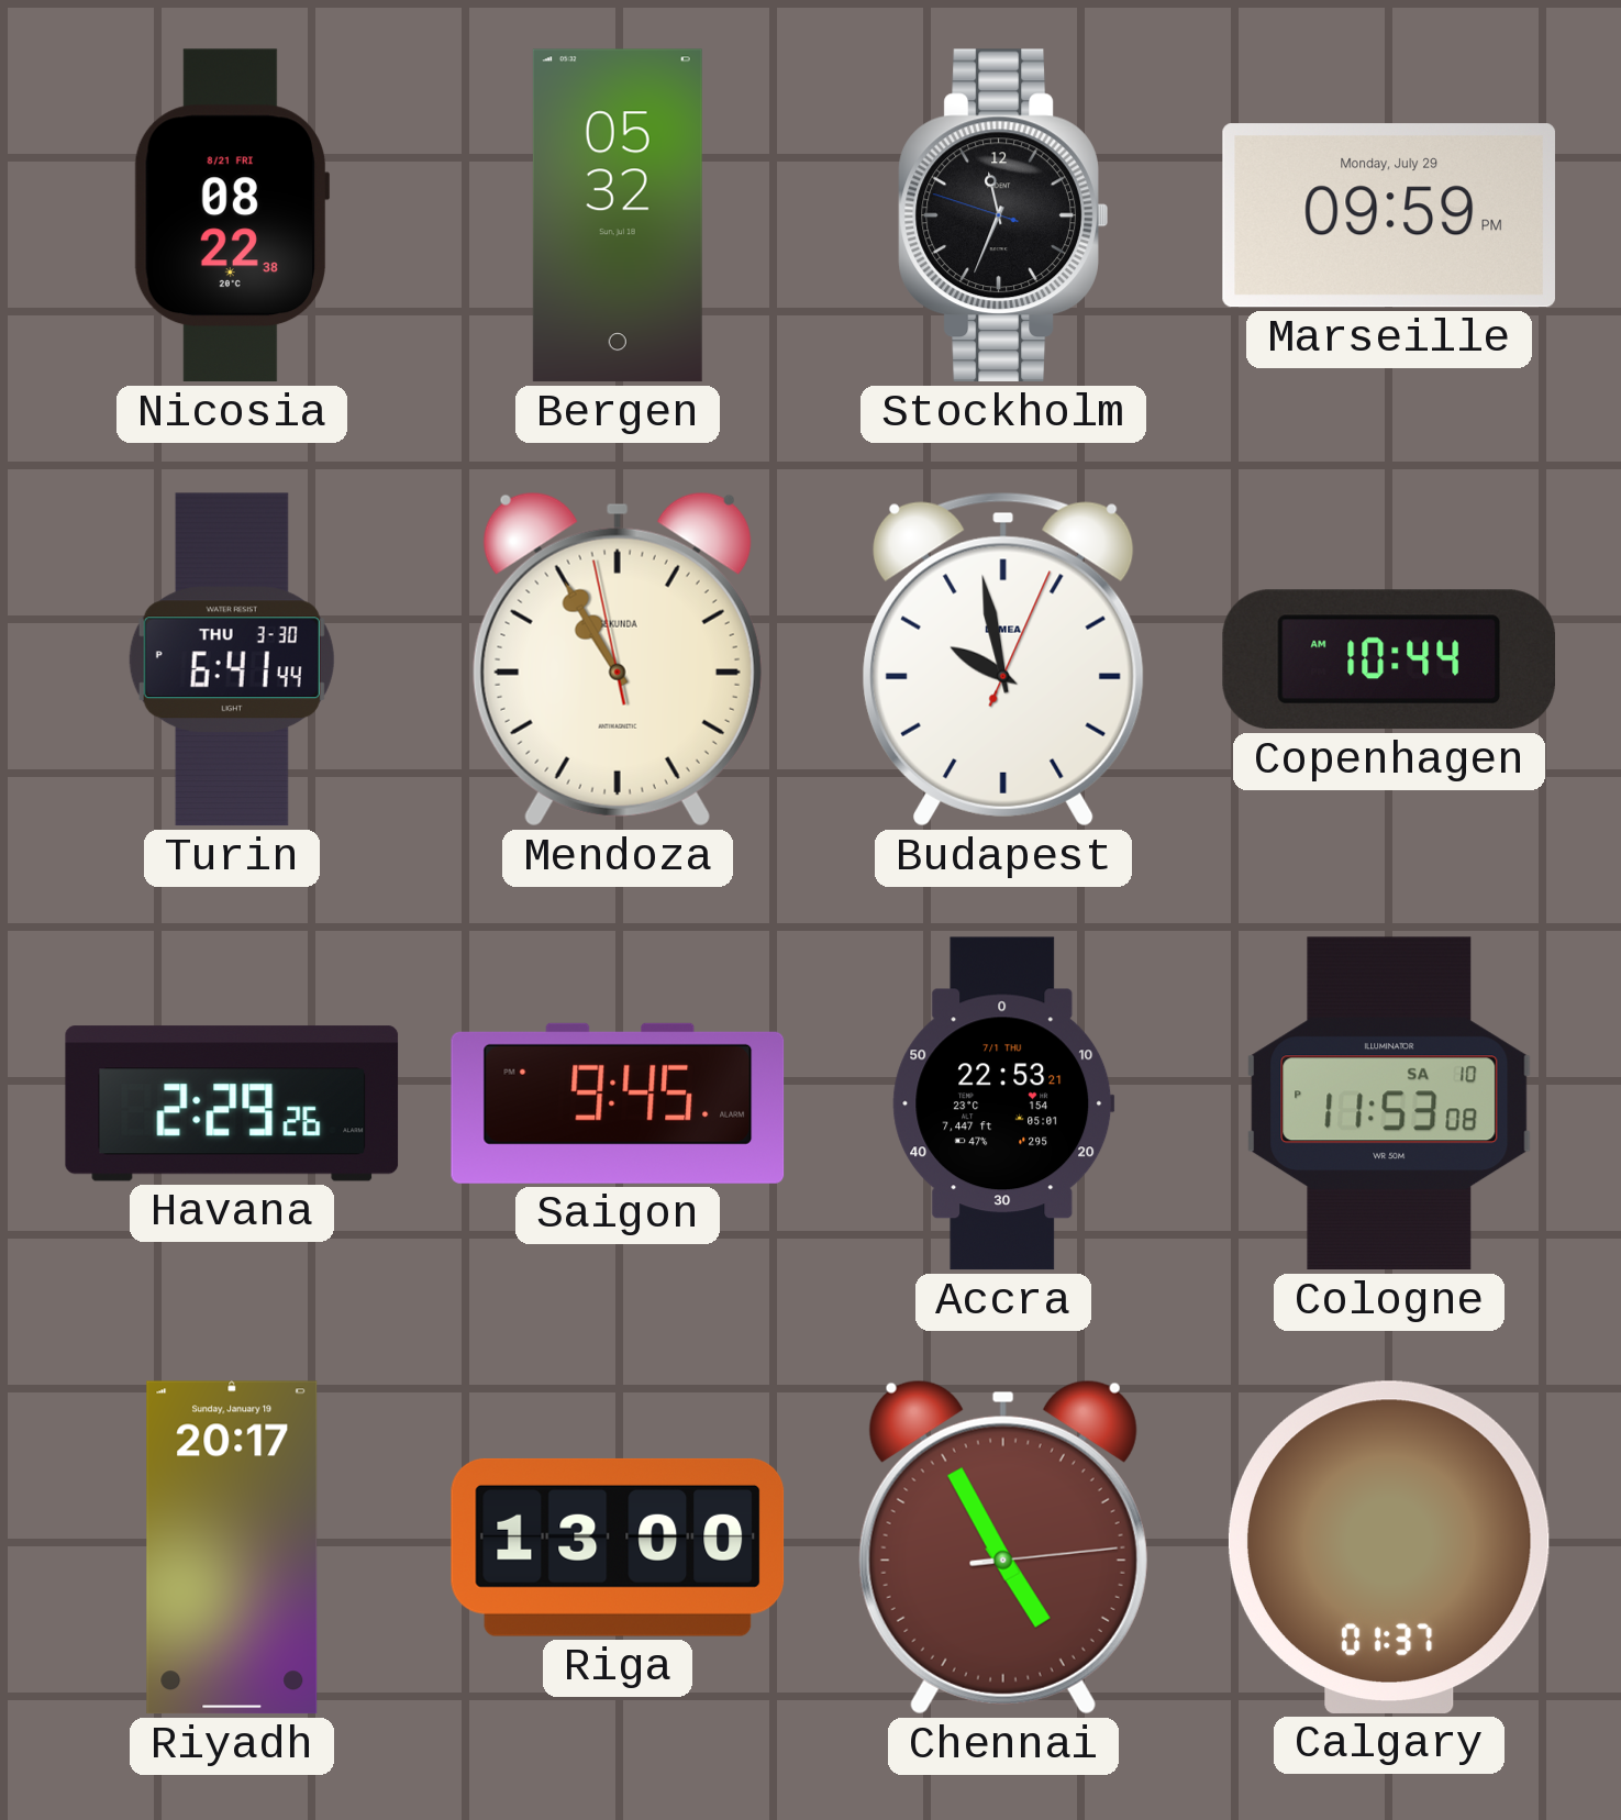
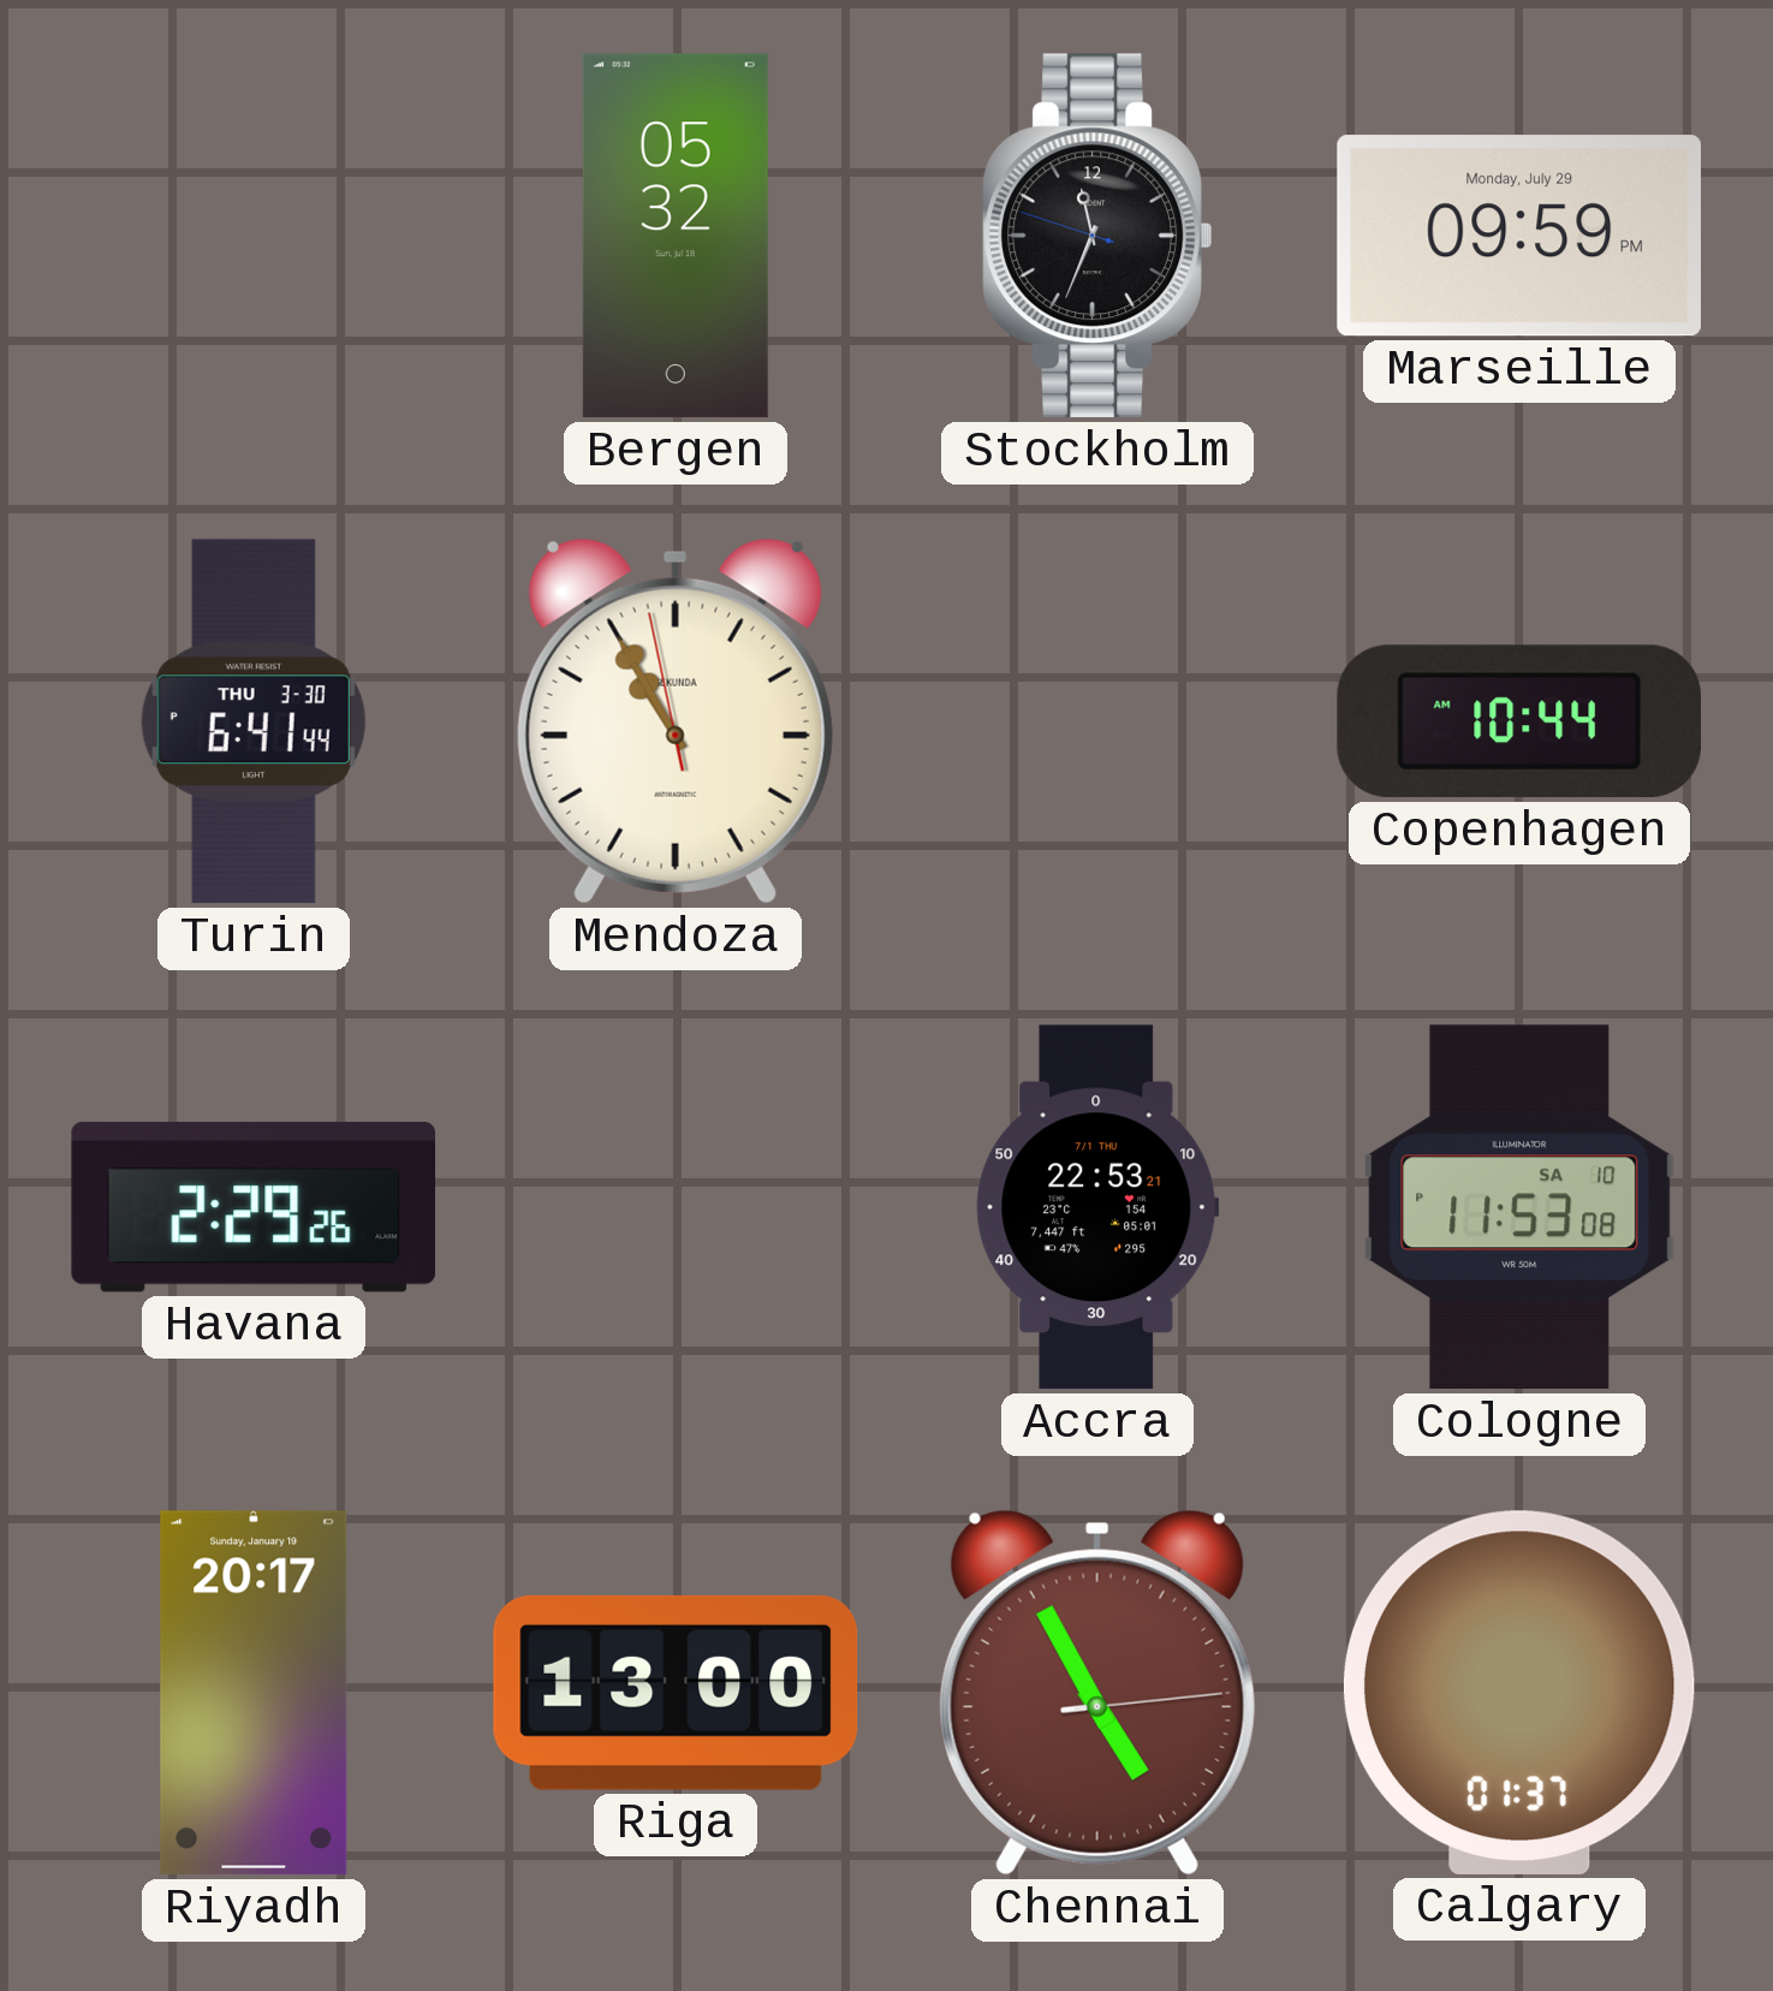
Nicosia: 08:22 -> none (232, 215)
Budapest: 9:58 -> none (1003, 659)
Saigon: 9:45 -> none (618, 1103)
